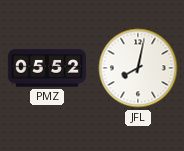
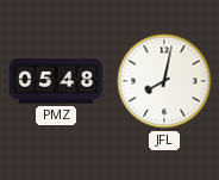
PMZ: 05:52 -> 05:48 (56, 81)
